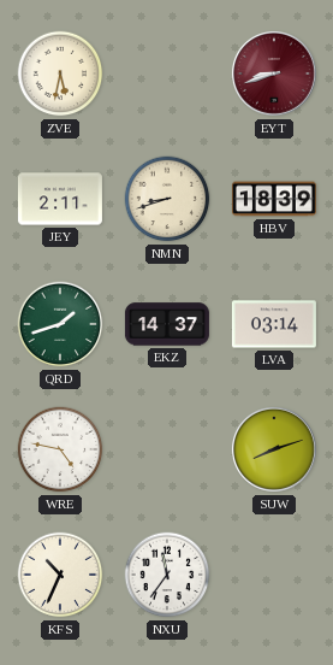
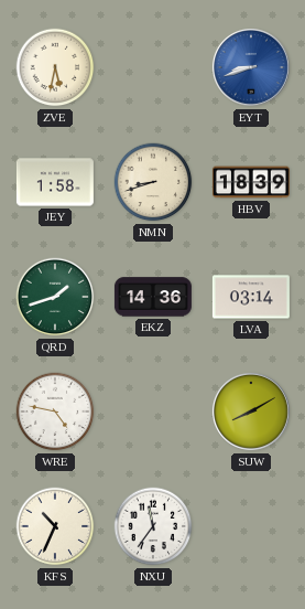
EYT dial: burgundy -> blue (251, 67)
JEY: 2:11 -> 1:58 (55, 182)
EKZ: 14:37 -> 14:36 (153, 297)
SUW: 8:12 -> 8:10 (251, 412)
